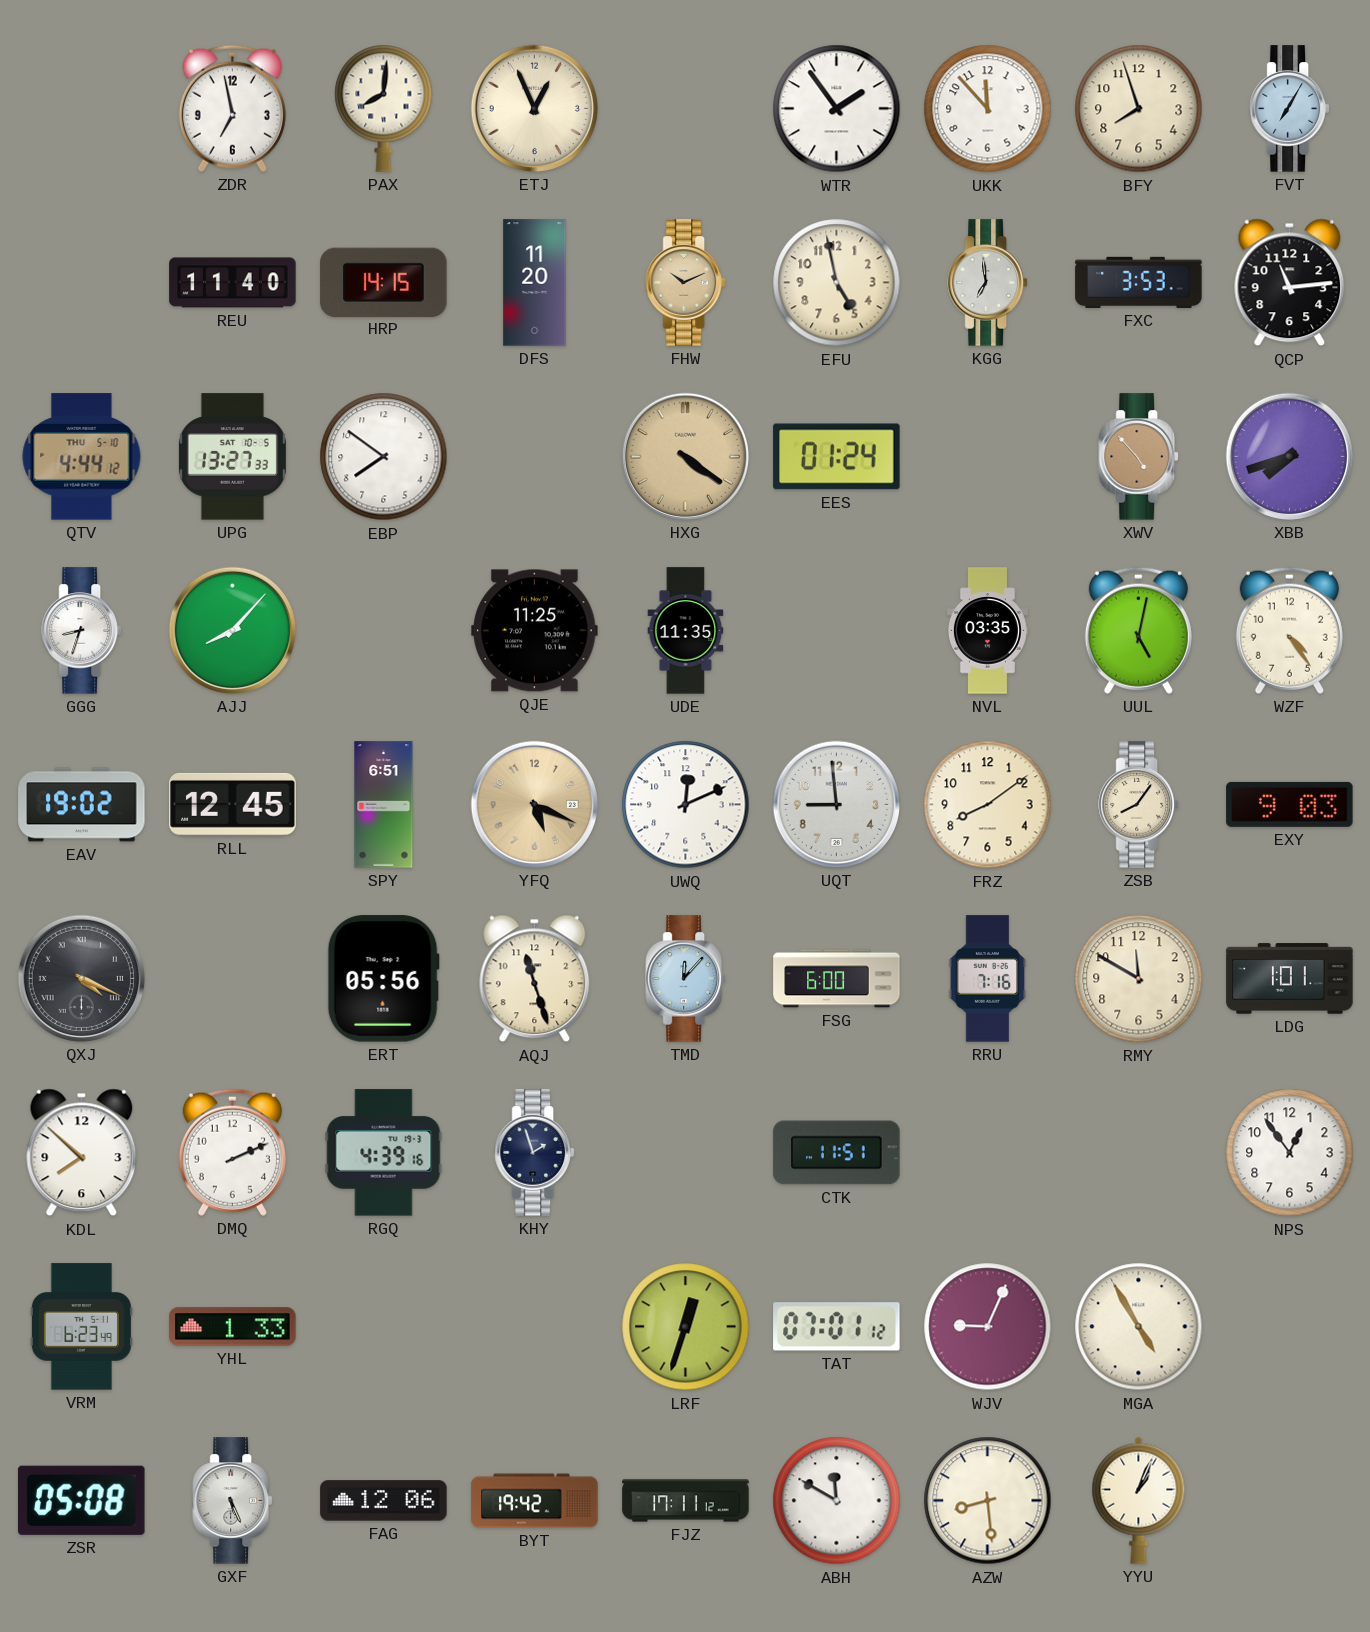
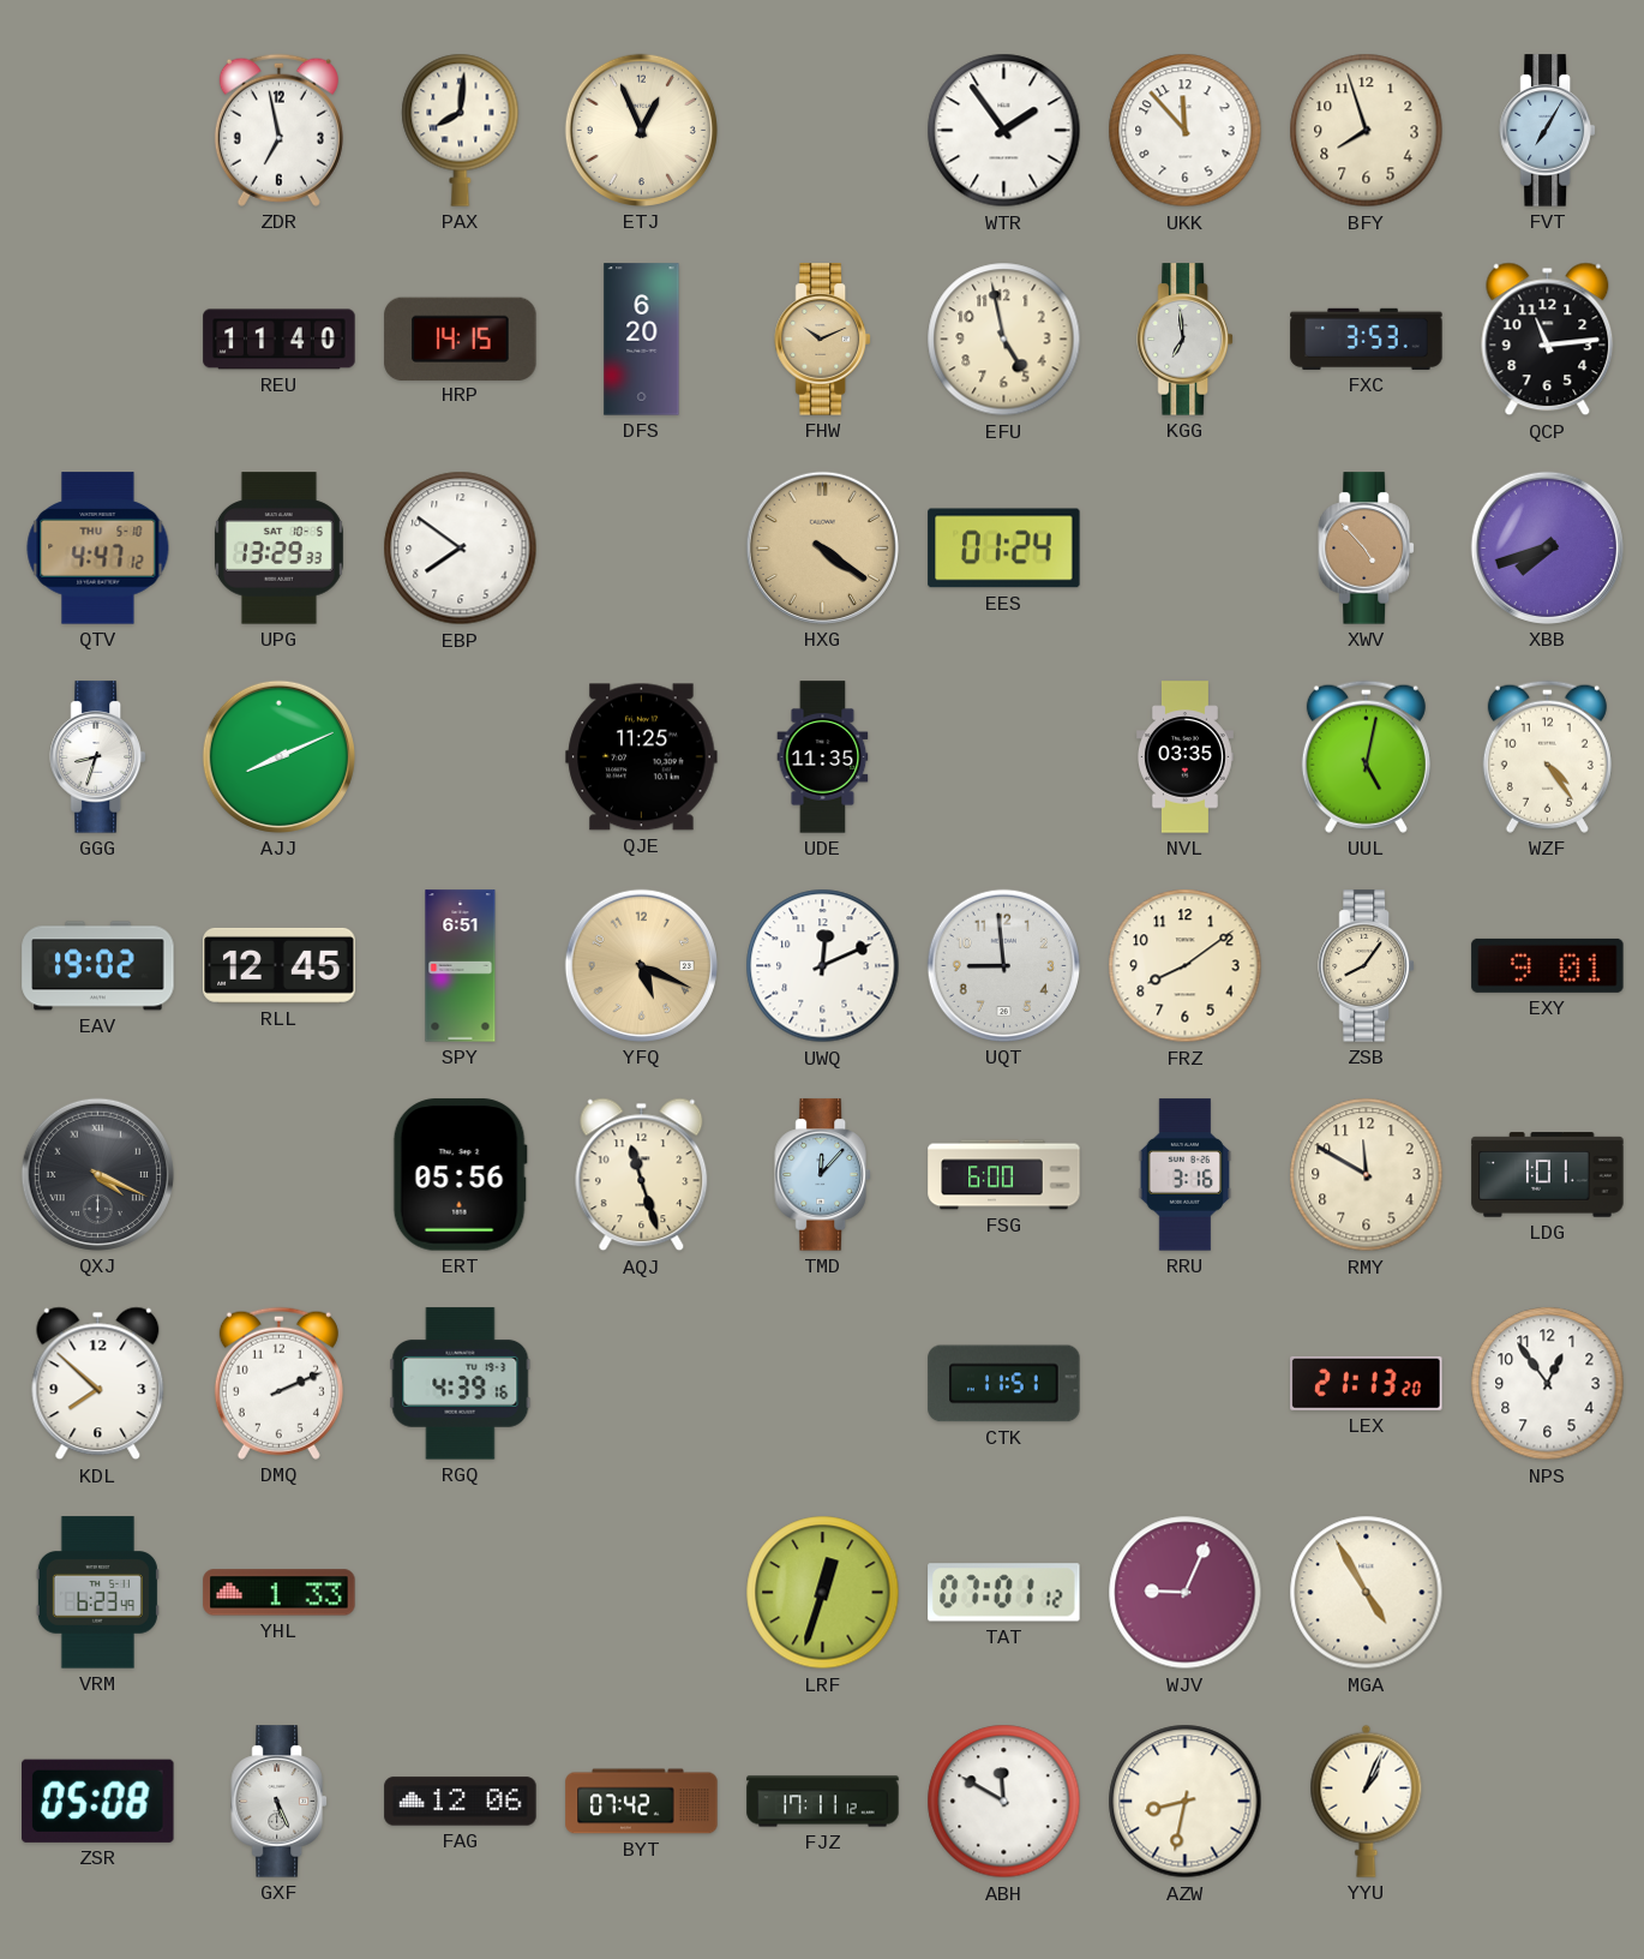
DFS: 11:20 -> 6:20 (642, 340)
QTV: 4:44 -> 4:47 (98, 549)
UPG: 13:27 -> 13:29 (278, 549)
AJJ: 8:07 -> 8:11 (278, 756)
EXY: 9:03 -> 9:01 (1548, 965)
RRU: 7:16 -> 3:16 (1186, 1175)
KHY: 1:57 -> none (535, 1153)
LEX: none -> 21:13 (1367, 1383)
BYT: 19:42 -> 07:42 (642, 1802)
AZW: 8:29 -> 8:32 (1186, 1802)
